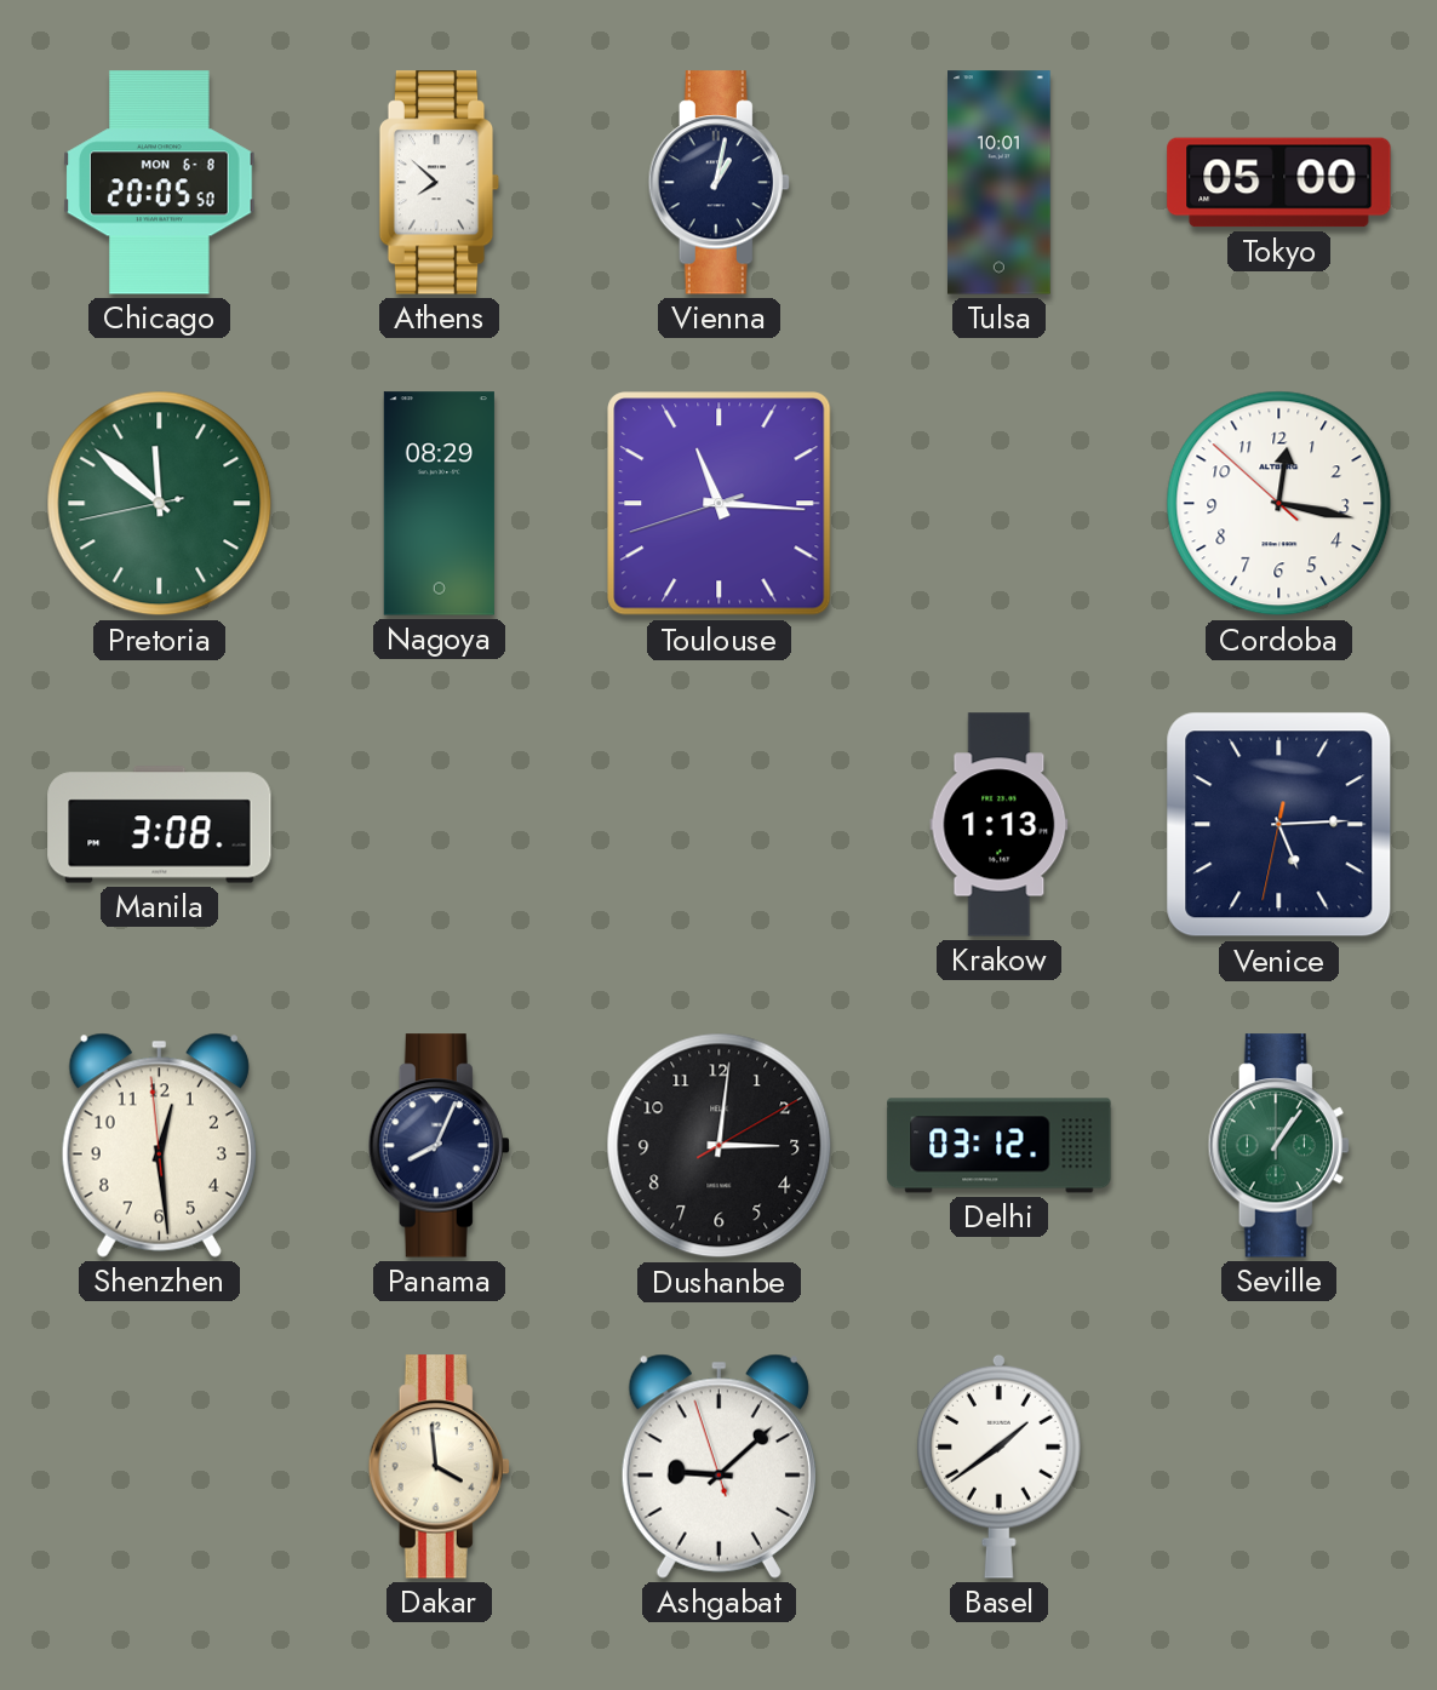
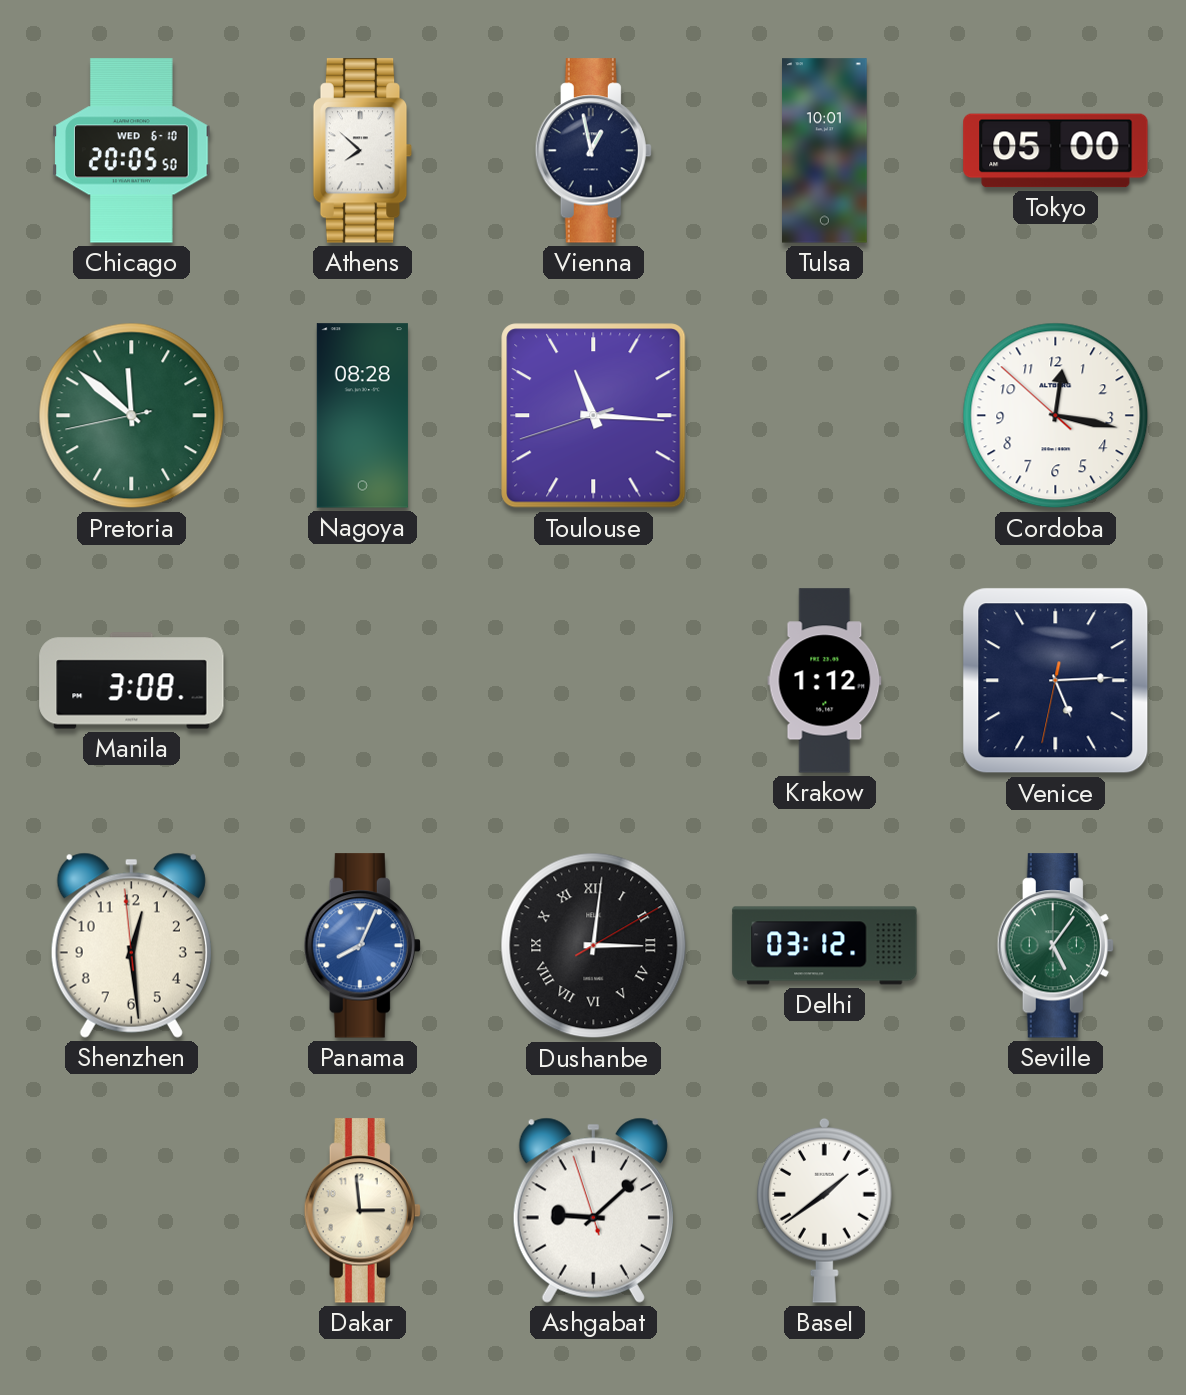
Chicago date: MON 6-8 -> WED 6-10 (132, 151)
Vienna: 1:02 -> 12:58 (593, 151)
Nagoya: 08:29 -> 08:28 (362, 416)
Krakow: 1:13 -> 1:12 (825, 681)
Panama dial: navy -> blue (362, 946)
Dushanbe numerals: Arabic -> Roman (594, 946)
Seville: 1:06 -> 5:06 (1055, 946)
Dakar: 3:59 -> 2:59 (362, 1211)
